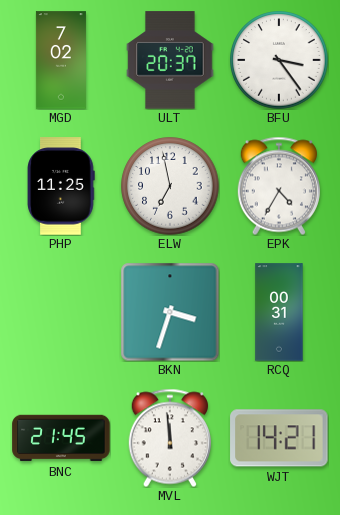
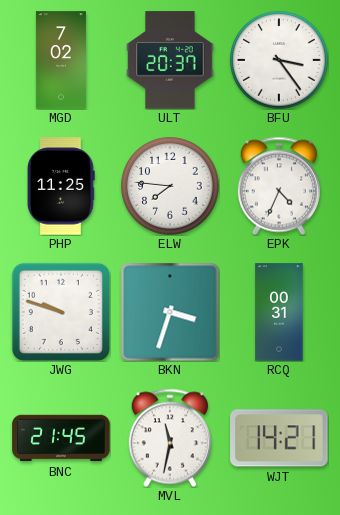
ELW: 6:58 -> 7:46 (170, 186)
EPK: 4:35 -> 4:34 (279, 186)
JWG: none -> 9:48 (61, 312)
MVL: 11:59 -> 11:32 (170, 438)
